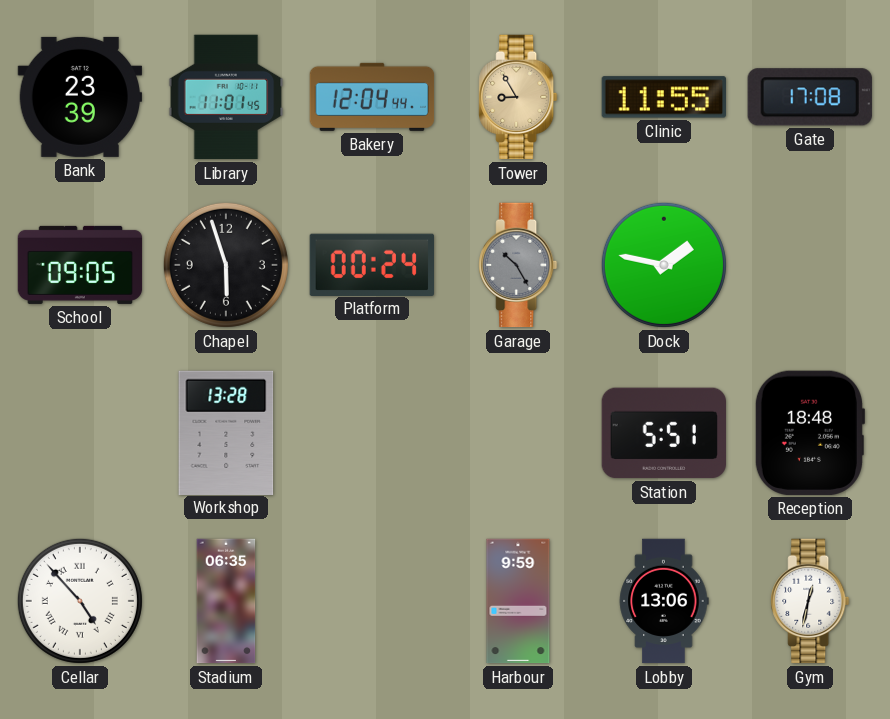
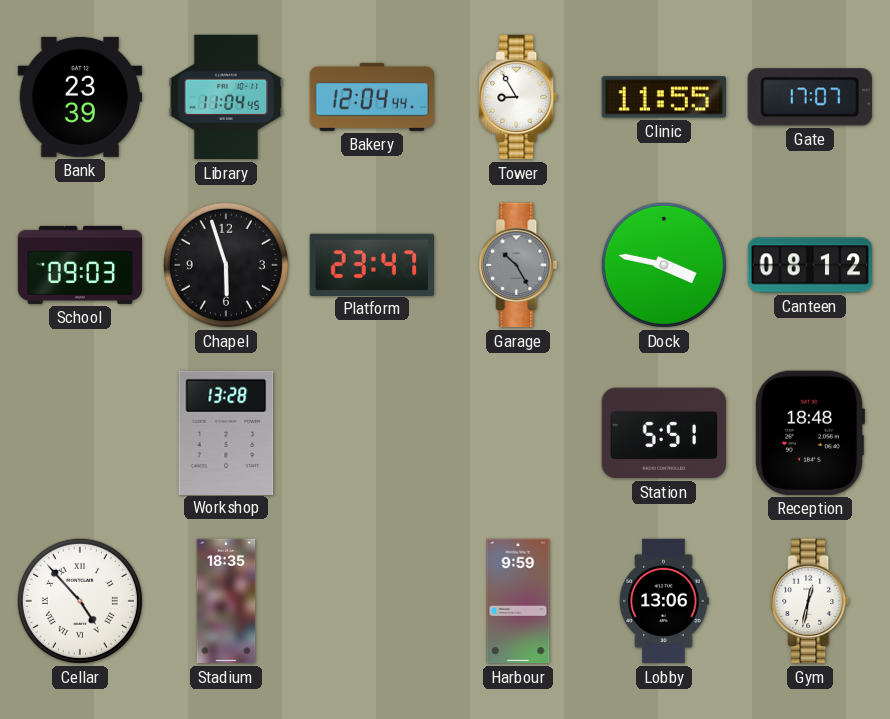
Library: 11:01 -> 11:04 (226, 97)
Tower dial: champagne -> white (518, 97)
Gate: 17:08 -> 17:07 (810, 97)
School: 09:05 -> 09:03 (80, 265)
Platform: 00:24 -> 23:47 (371, 264)
Dock: 1:47 -> 3:47 (664, 265)
Canteen: none -> 08:12 (810, 265)
Stadium: 06:35 -> 18:35 (226, 601)
